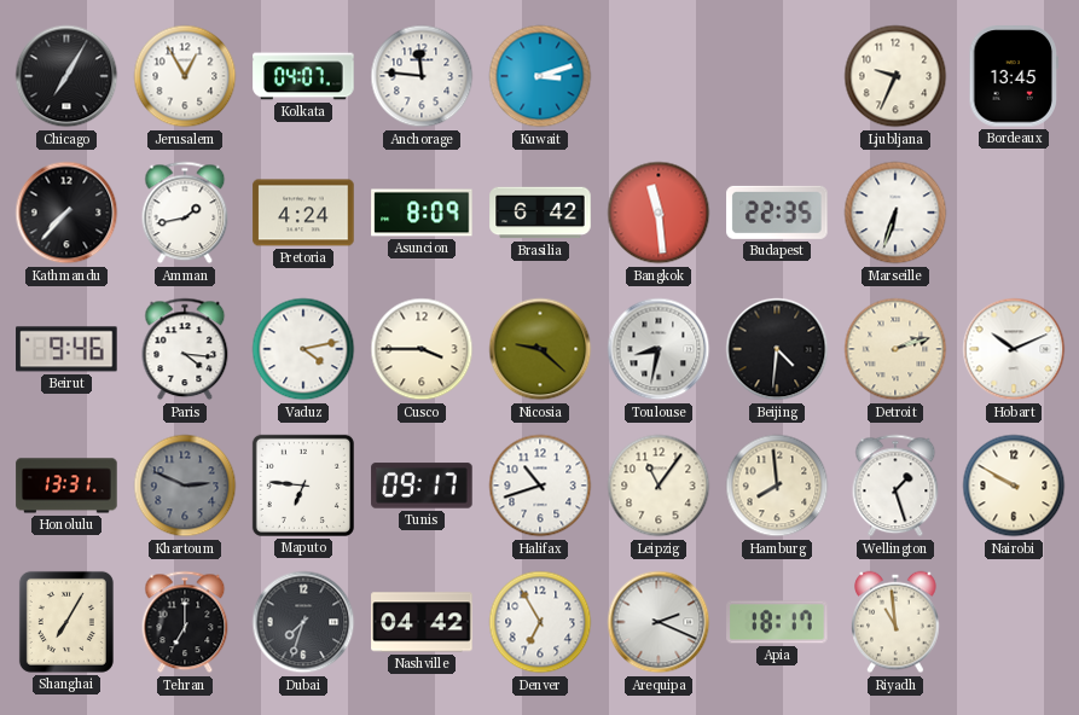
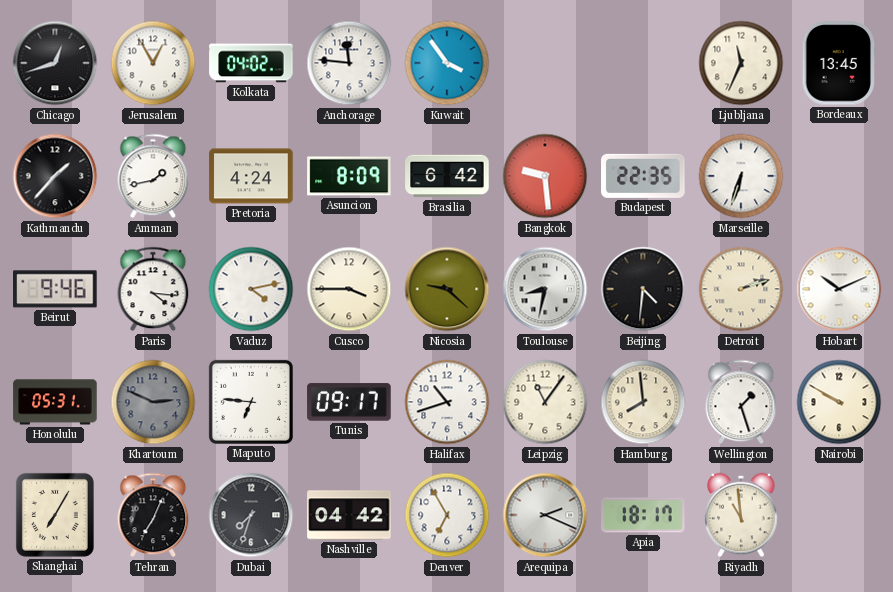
Chicago: 7:05 -> 12:42 (55, 63)
Kolkata: 04:07 -> 04:02 (251, 63)
Kuwait: 3:12 -> 3:54 (447, 63)
Ljubljana: 9:34 -> 11:34 (741, 63)
Kathmandu: 7:37 -> 1:37 (55, 176)
Bangkok: 11:29 -> 9:29 (545, 176)
Honolulu: 13:31 -> 05:31 (55, 402)
Tehran: 7:00 -> 7:04 (153, 515)
